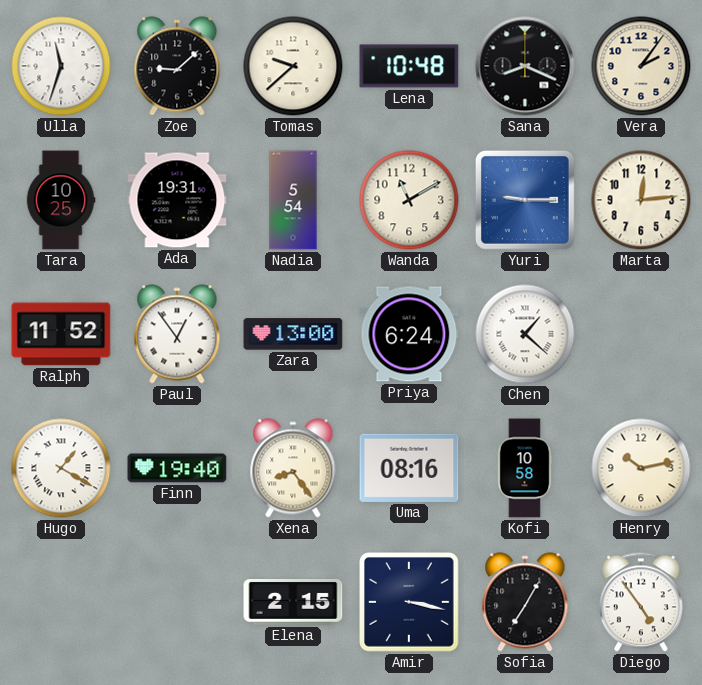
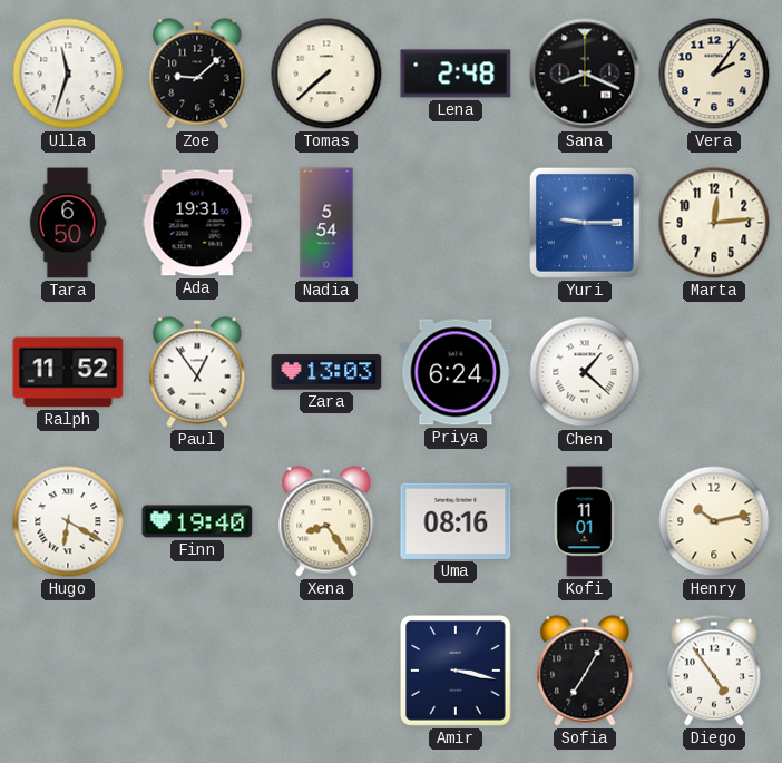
Tomas: 9:38 -> 7:38 (326, 74)
Lena: 10:48 -> 2:48 (456, 74)
Tara: 10:25 -> 6:50 (68, 223)
Wanda: 11:10 -> none (409, 200)
Zara: 13:00 -> 13:03 (326, 372)
Hugo: 1:20 -> 6:20 (68, 521)
Kofi: 10:58 -> 11:01 (585, 521)
Elena: 2:15 -> none (293, 603)
